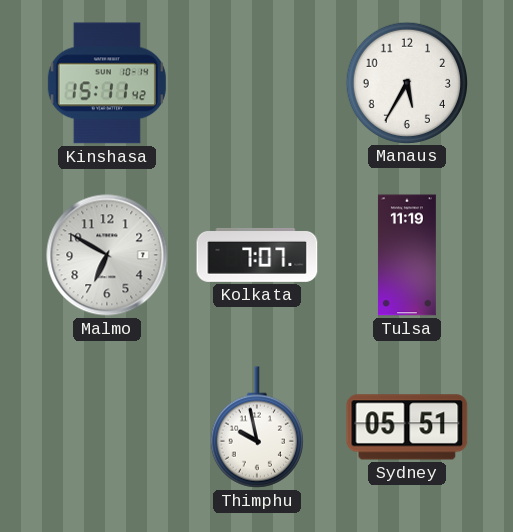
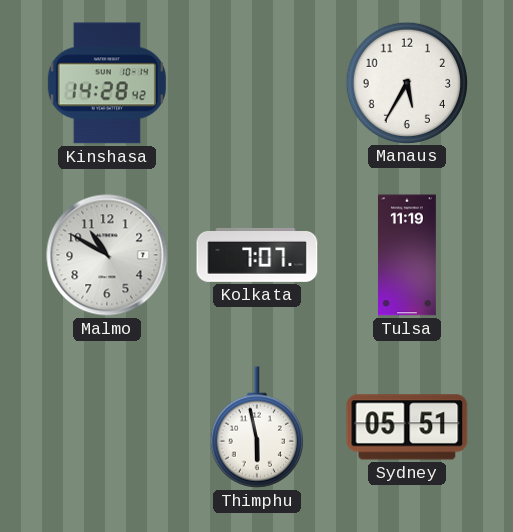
Kinshasa: 15:11 -> 14:28 (107, 83)
Malmo: 6:50 -> 10:50 (107, 255)
Thimphu: 9:58 -> 5:58 (257, 427)
